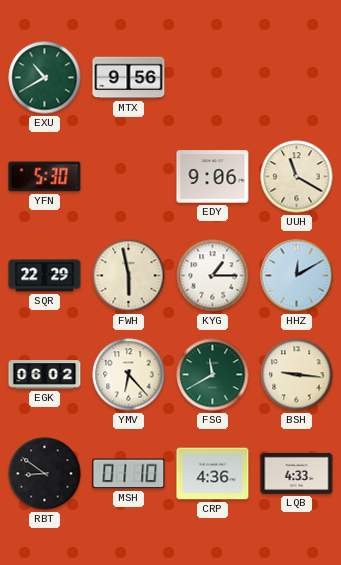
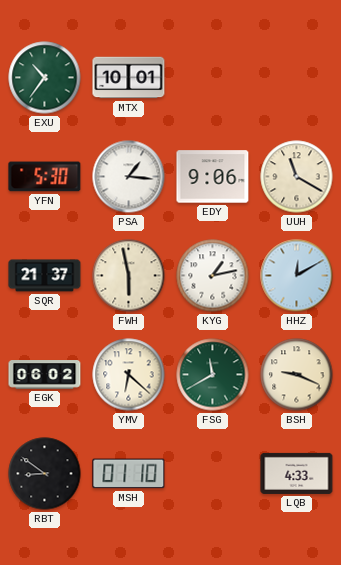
EXU: 10:40 -> 10:36 (45, 78)
MTX: 9:56 -> 10:01 (129, 78)
PSA: none -> 1:16 (129, 177)
SQR: 22:29 -> 21:37 (45, 276)
KYG: 1:15 -> 1:13 (213, 276)
YMV: 6:23 -> 6:22 (129, 375)
BSH: 9:16 -> 9:19 (297, 375)
CRP: 4:36 -> none (213, 474)
